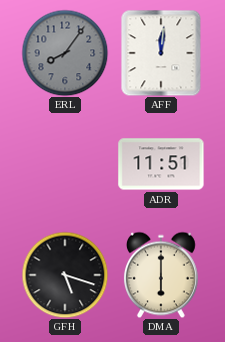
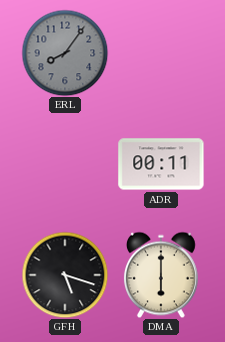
AFF: 12:01 -> none (161, 53)
ADR: 11:51 -> 00:11 (161, 164)
